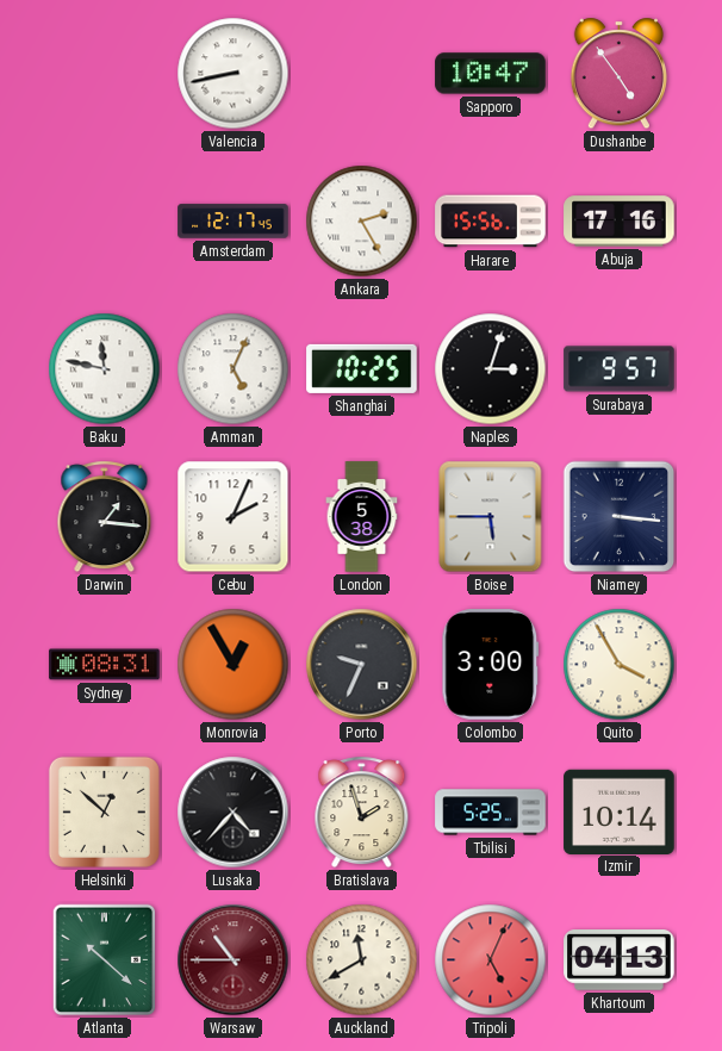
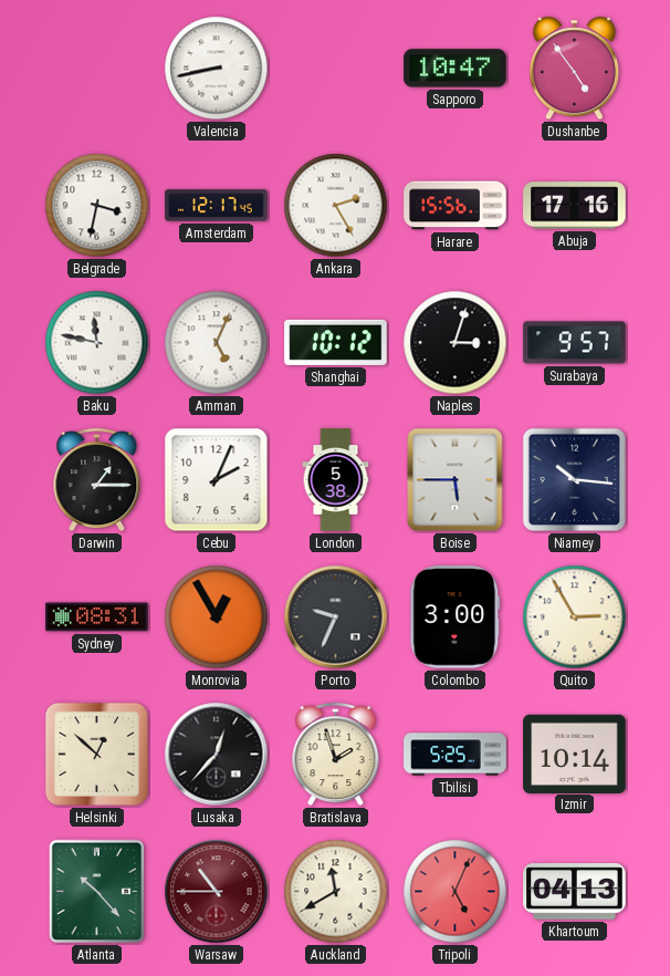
Belgrade: none -> 3:32 (97, 206)
Shanghai: 10:25 -> 10:12 (336, 342)
Darwin: 1:16 -> 1:15 (97, 480)
Niamey: 3:16 -> 10:16 (575, 480)
Quito: 3:55 -> 2:55 (575, 617)
Lusaka: 4:37 -> 12:37 (217, 755)
Atlanta: 10:22 -> 10:23 (97, 892)
